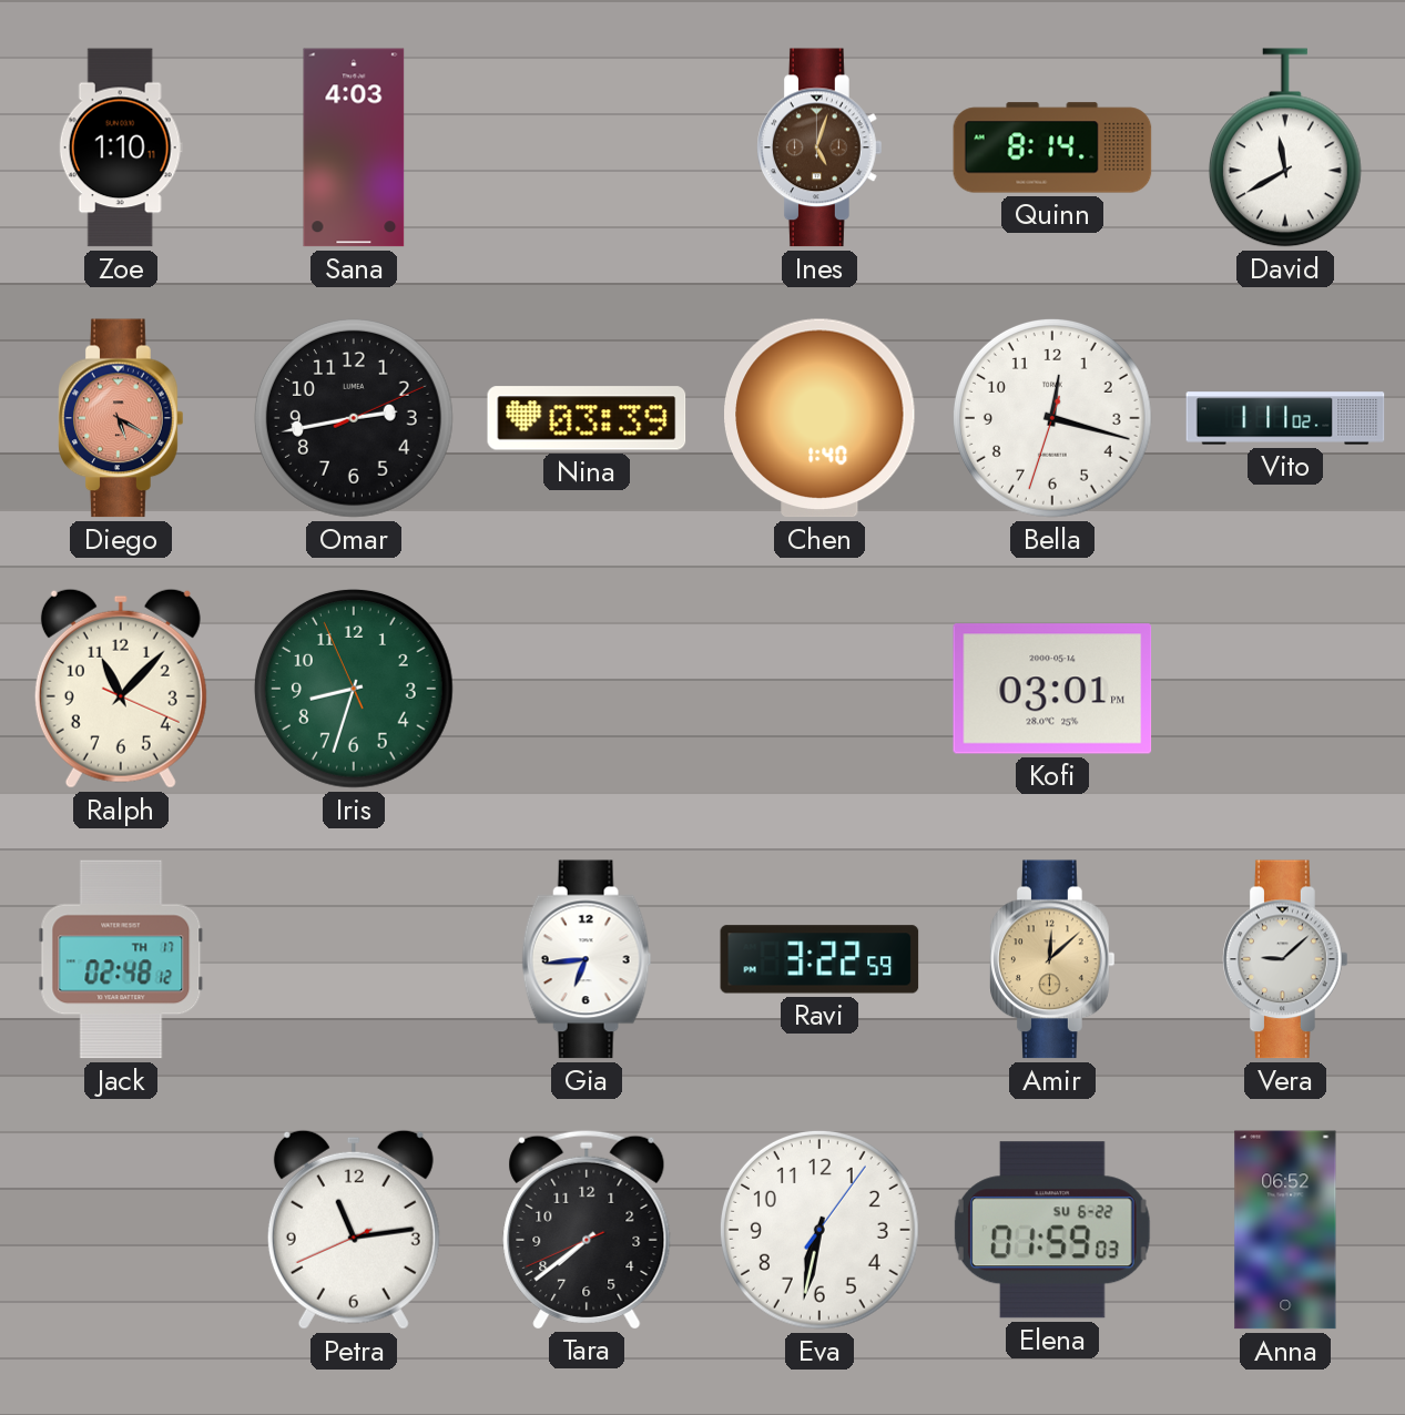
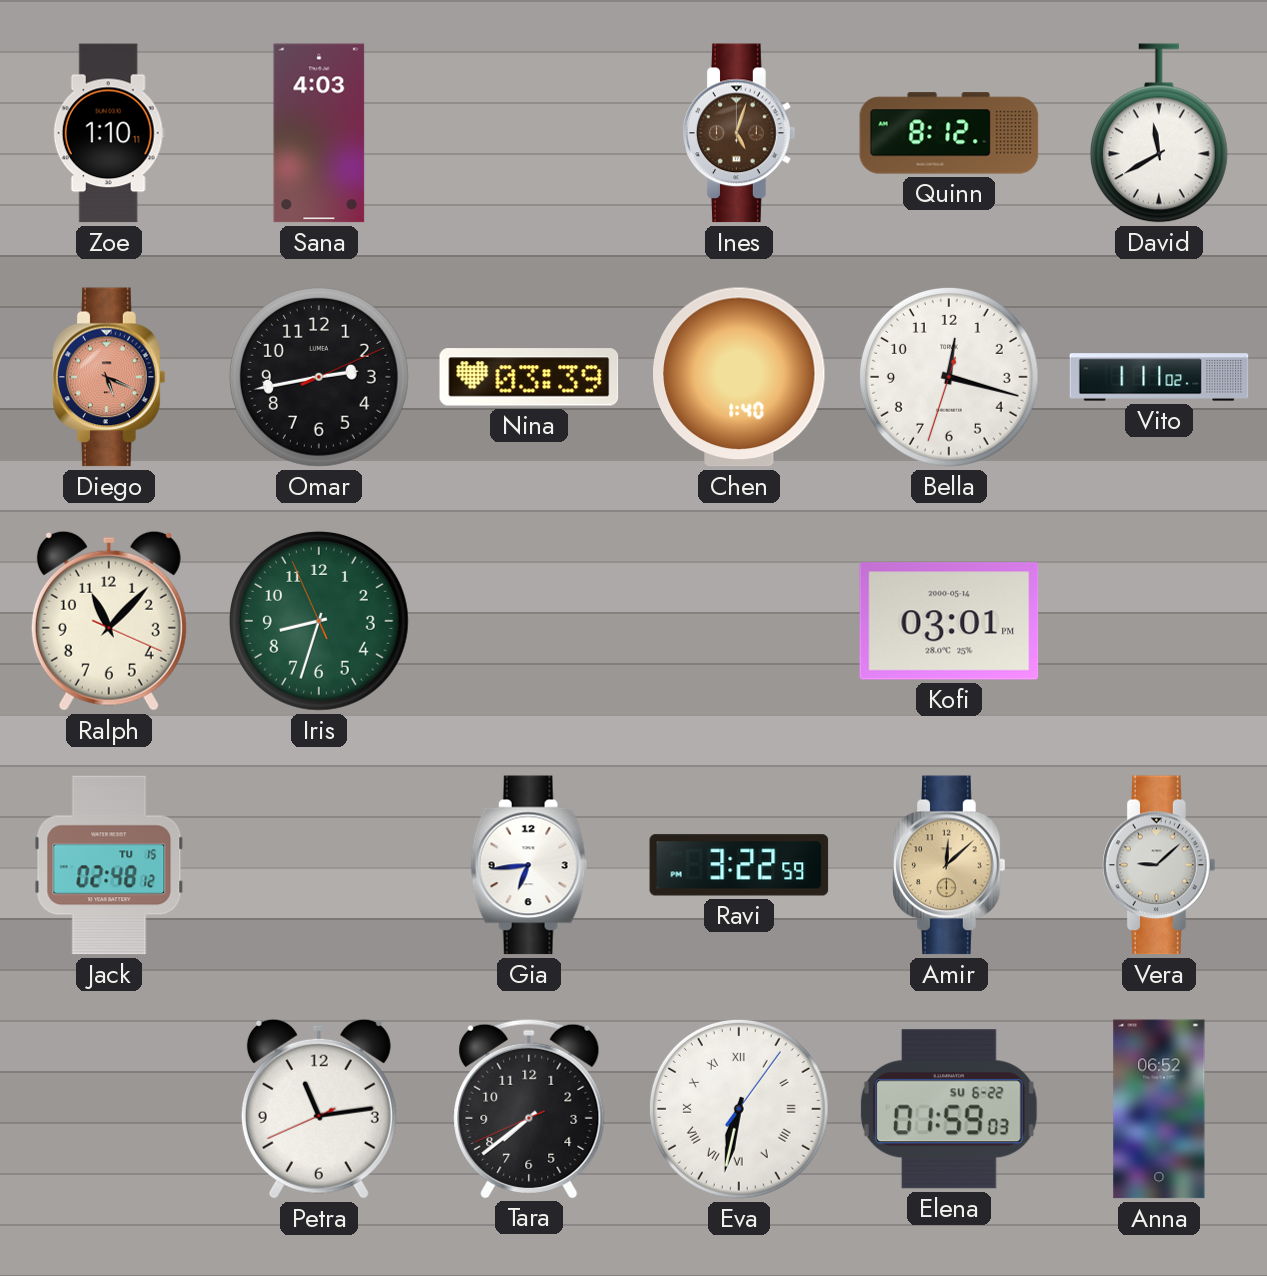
Quinn: 8:14 -> 8:12 (949, 133)
Diego: 5:20 -> 5:19 (109, 377)
Jack date: TH 17 -> TU 15 (109, 865)
Eva numerals: Arabic -> Roman (739, 1109)
